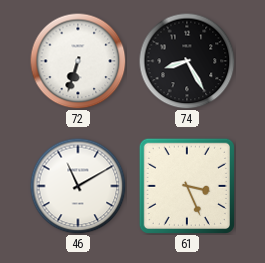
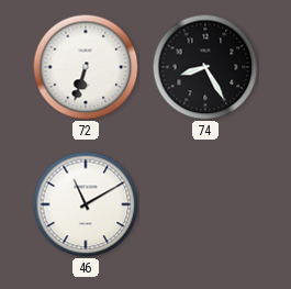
61: 3:26 -> none (187, 186)
